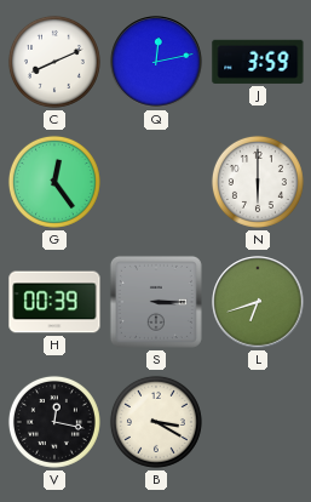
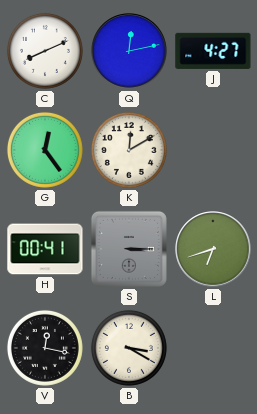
J: 3:59 -> 4:27 (213, 51)
K: none -> 12:10 (129, 150)
N: 6:00 -> none (258, 182)
H: 00:39 -> 00:41 (45, 249)
